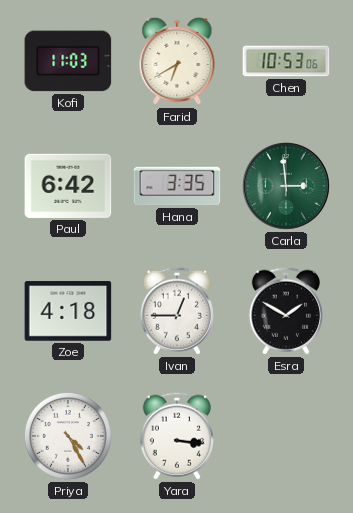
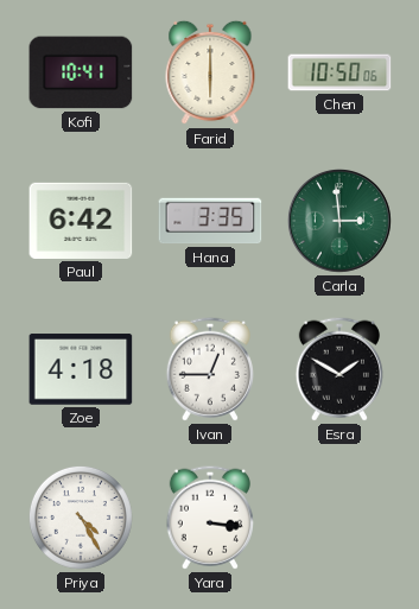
Kofi: 11:03 -> 10:41 (81, 72)
Farid: 6:40 -> 6:00 (210, 72)
Chen: 10:53 -> 10:50 (339, 72)
